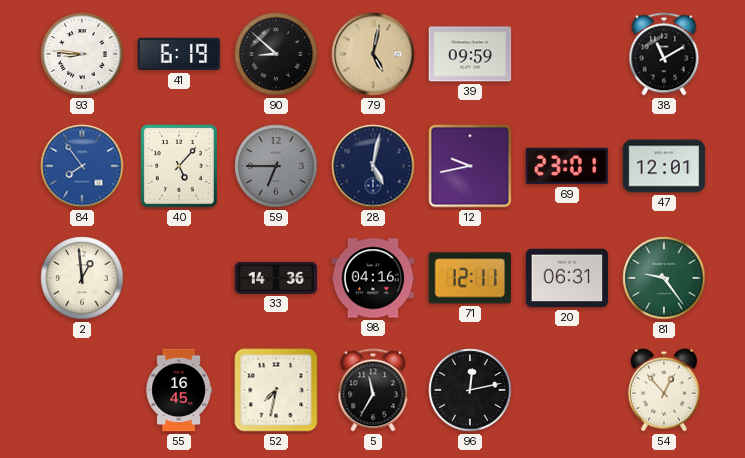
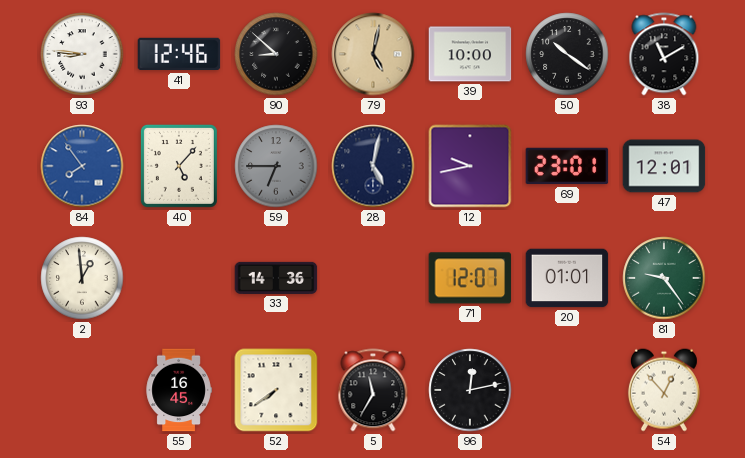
41: 6:19 -> 12:46 (179, 54)
39: 09:59 -> 10:00 (470, 54)
50: none -> 10:21 (567, 54)
98: 04:16 -> none (373, 278)
71: 12:11 -> 12:07 (470, 278)
20: 06:31 -> 01:01 (567, 278)
52: 7:32 -> 7:39 (276, 390)
